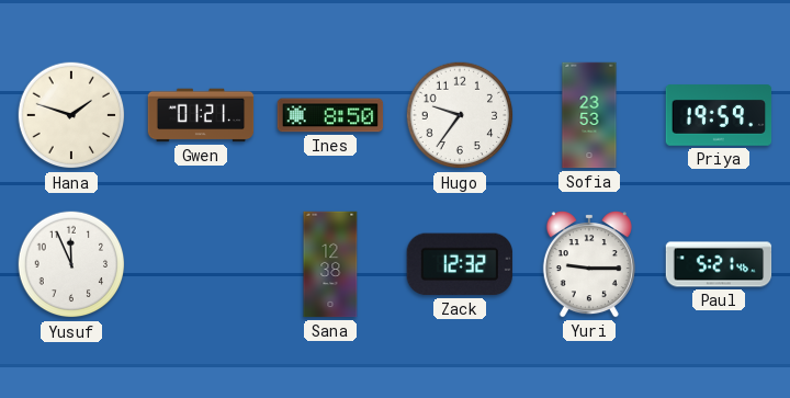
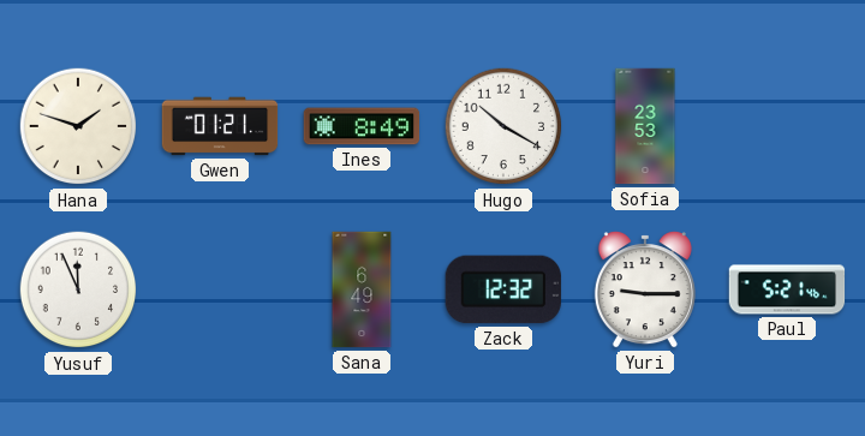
Ines: 8:50 -> 8:49 (362, 126)
Hugo: 9:36 -> 10:20 (503, 126)
Priya: 19:59 -> none (719, 115)
Sana: 12:38 -> 6:49 (362, 289)
